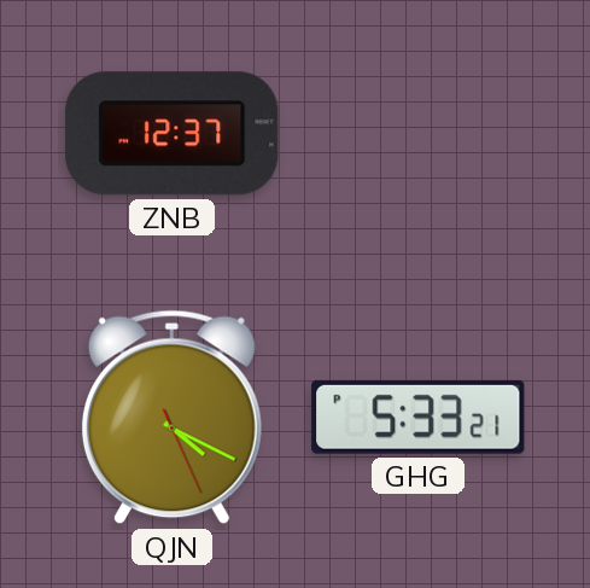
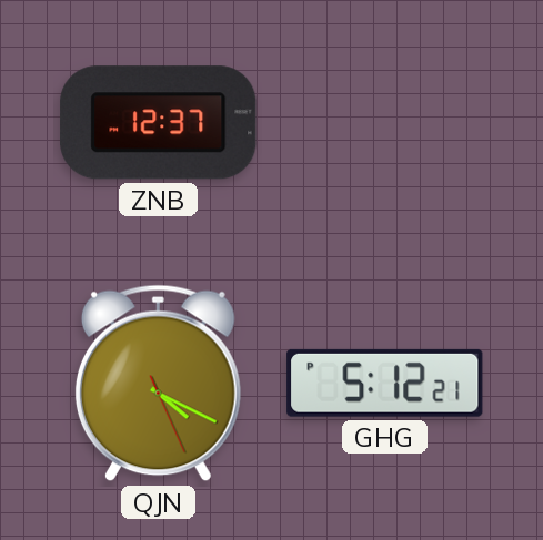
GHG: 5:33 -> 5:12 (385, 383)
